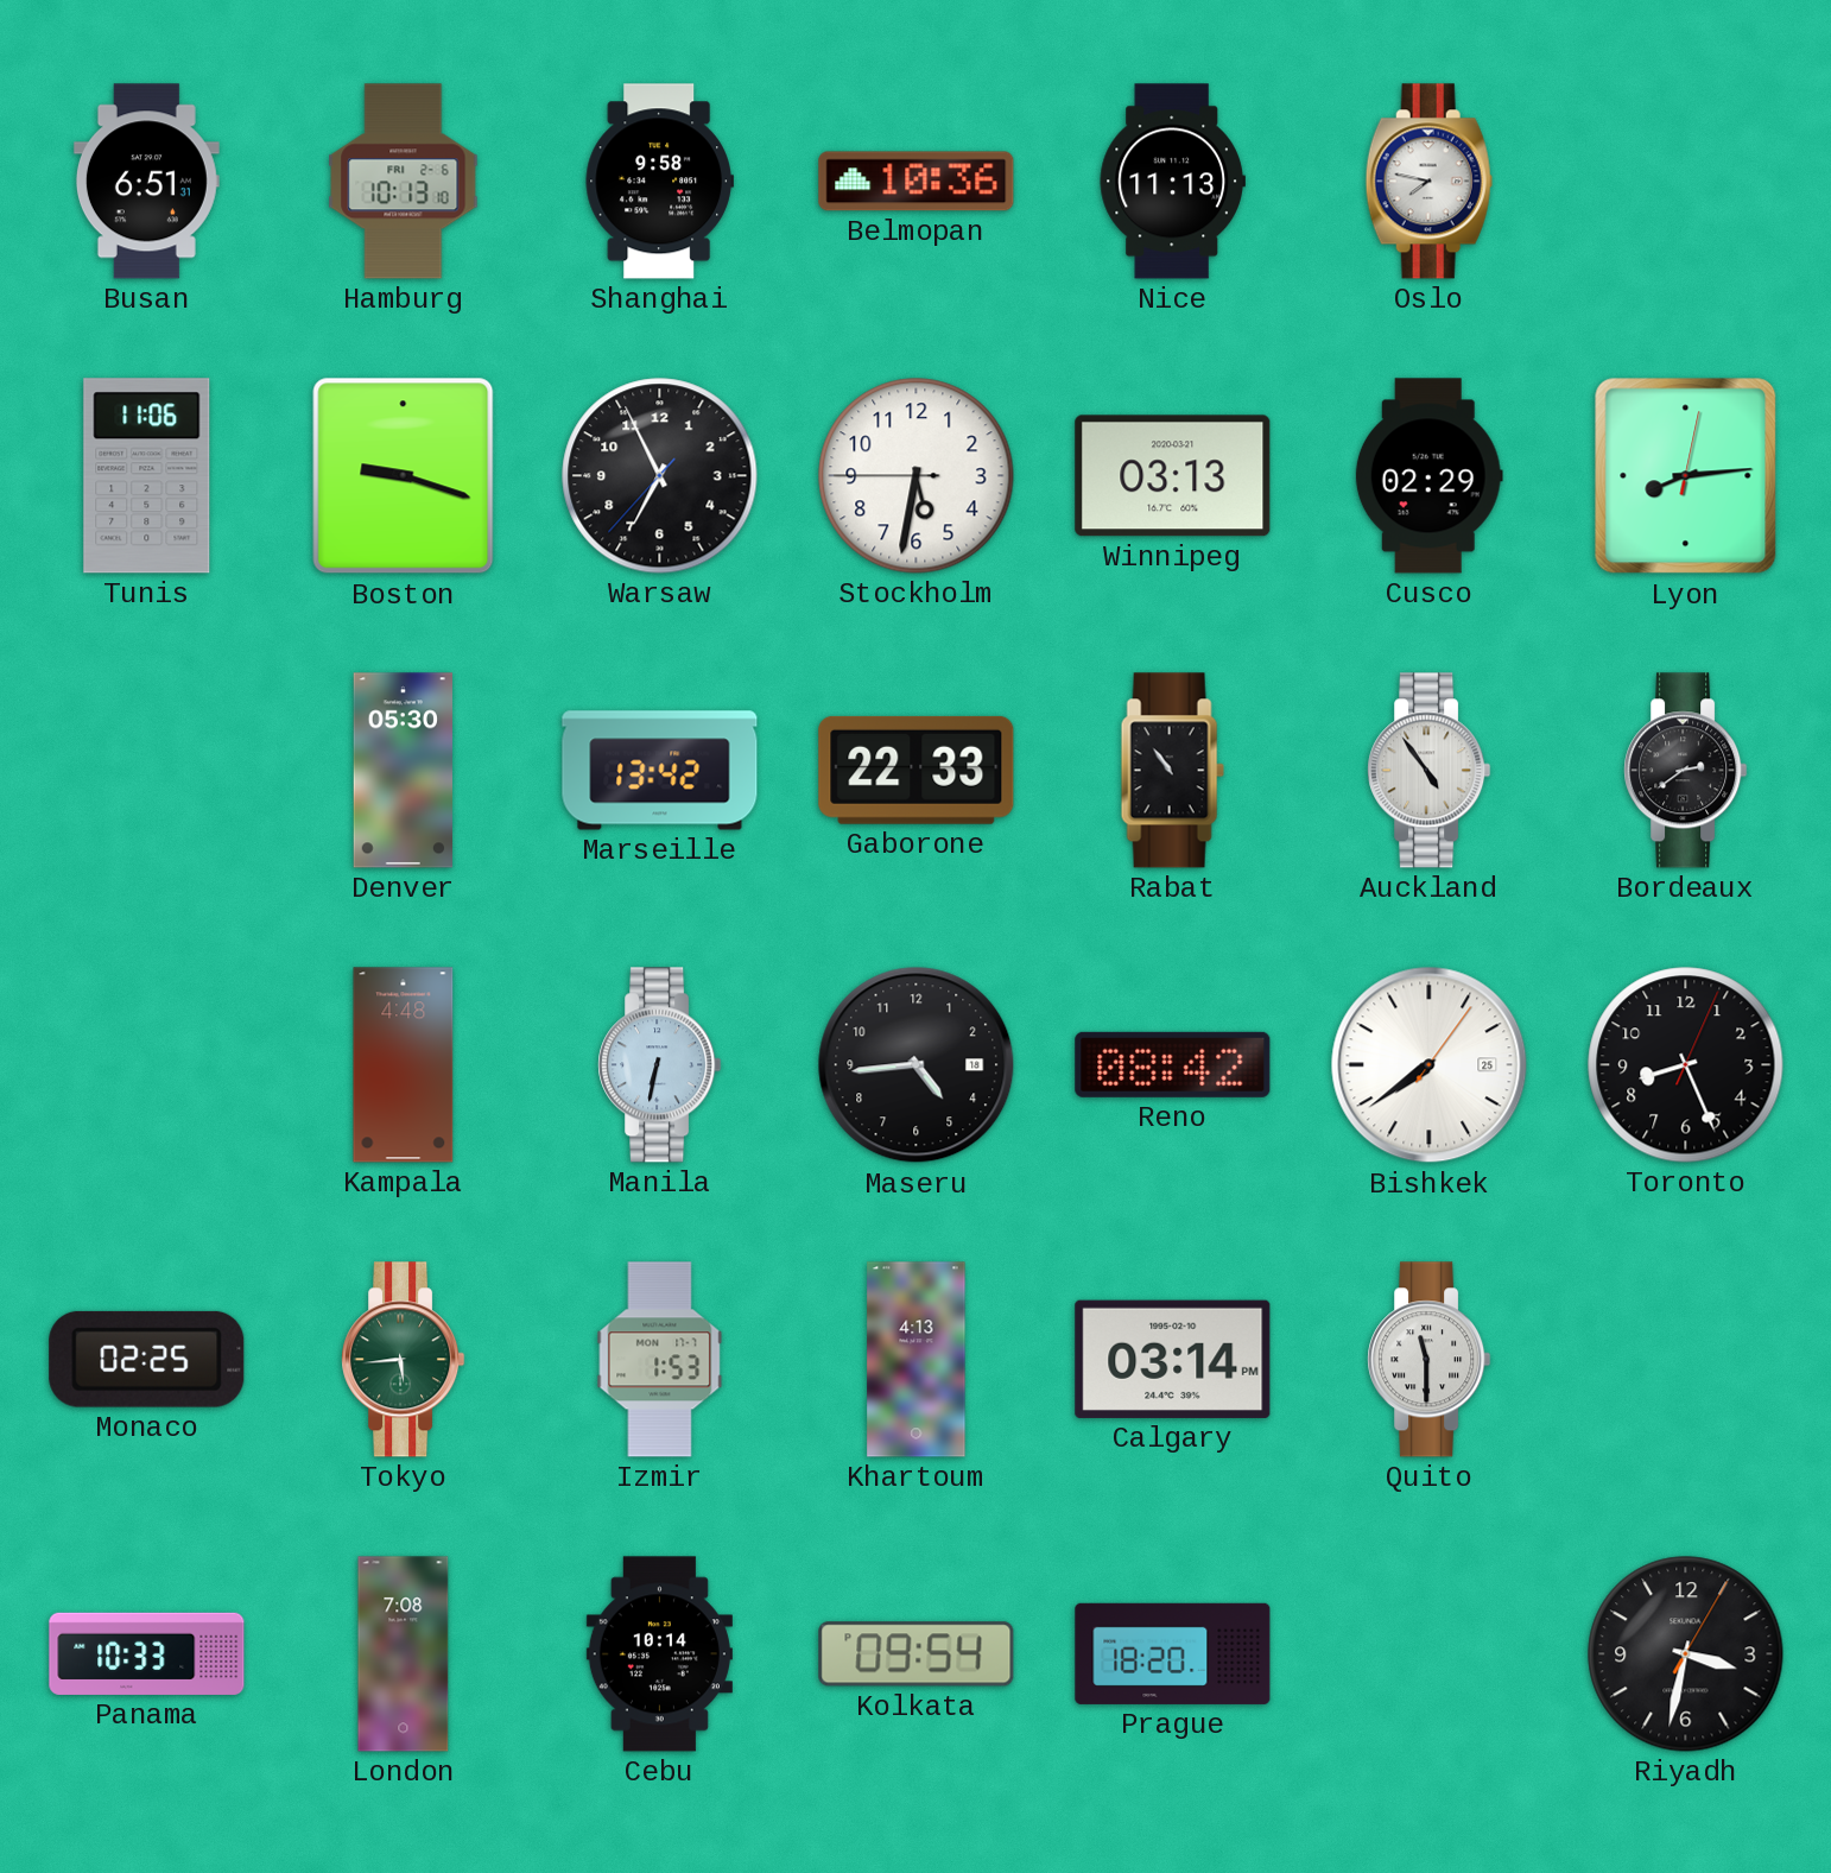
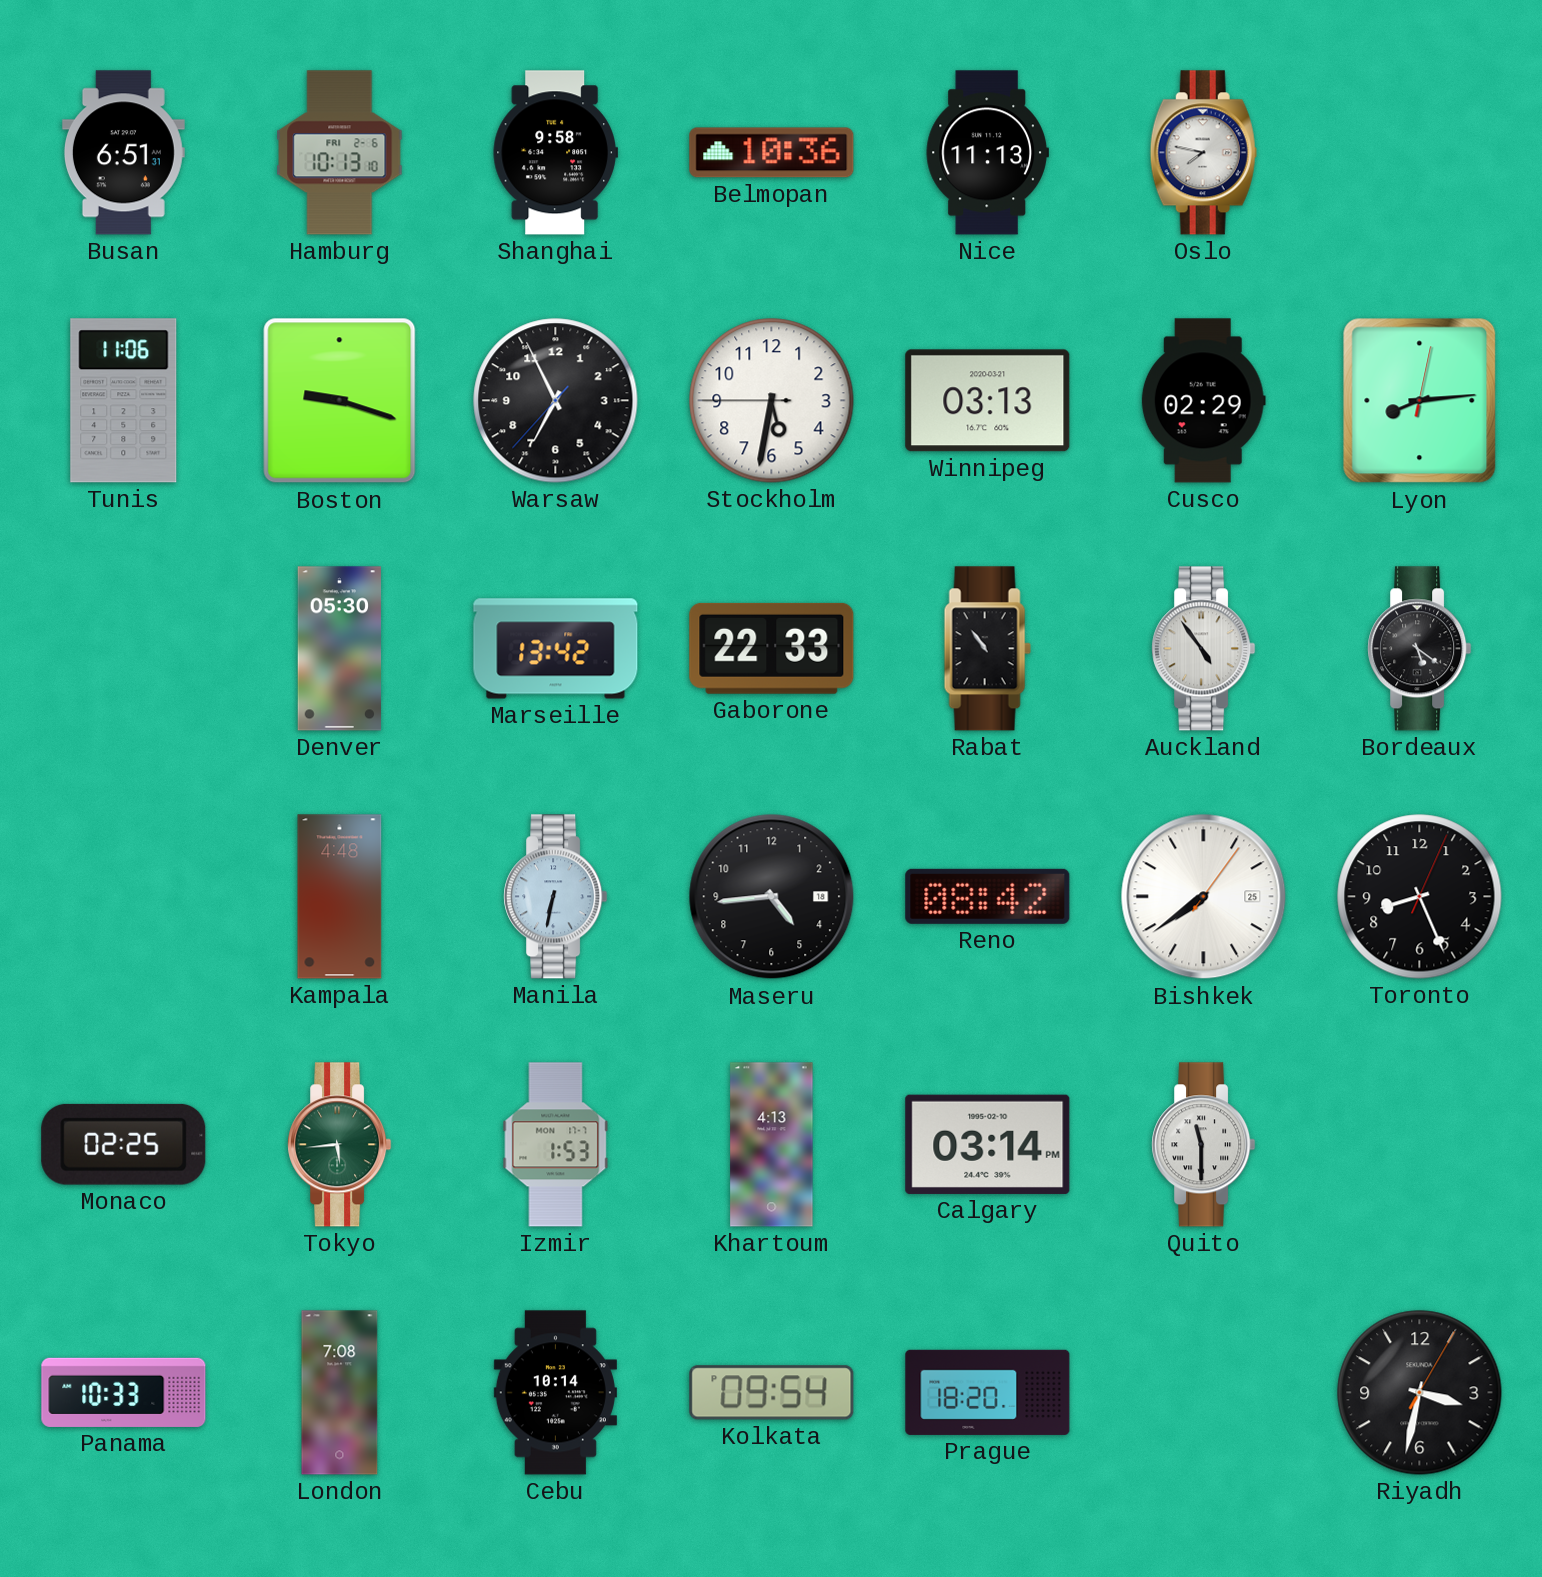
Bordeaux: 2:39 -> 5:21 (1420, 649)
